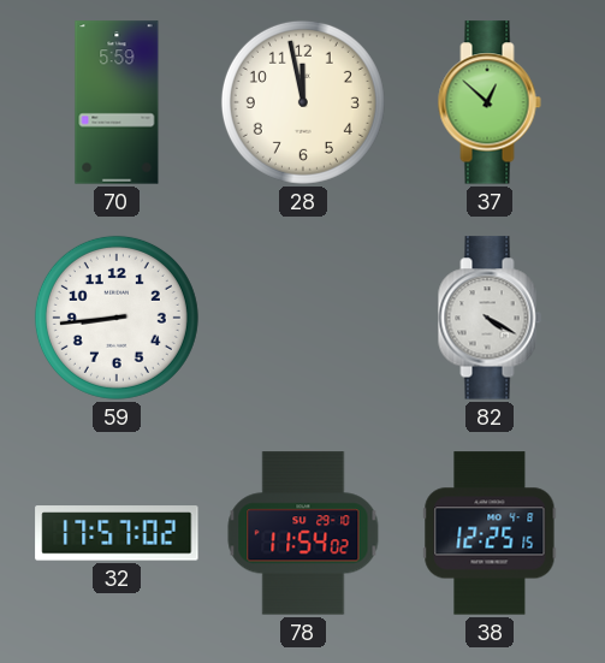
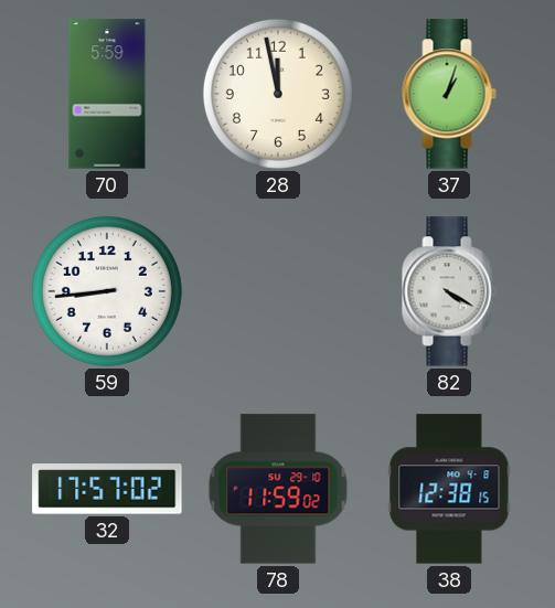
37: 12:52 -> 1:03 (449, 94)
78: 11:54 -> 11:59 (278, 489)
38: 12:25 -> 12:38 (449, 489)
